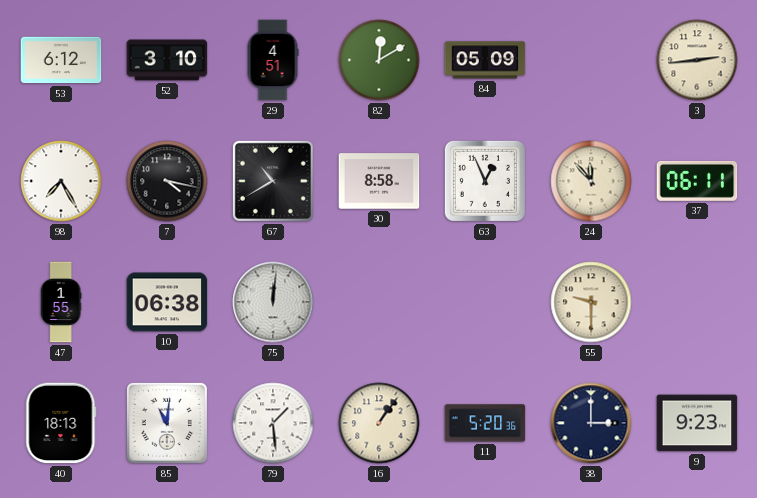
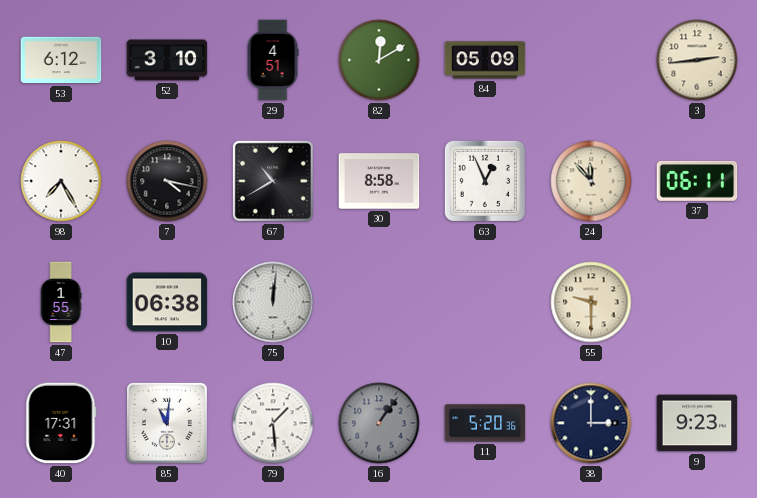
40: 18:13 -> 17:31 (61, 423)
16 dial: cream -> grey (379, 423)
